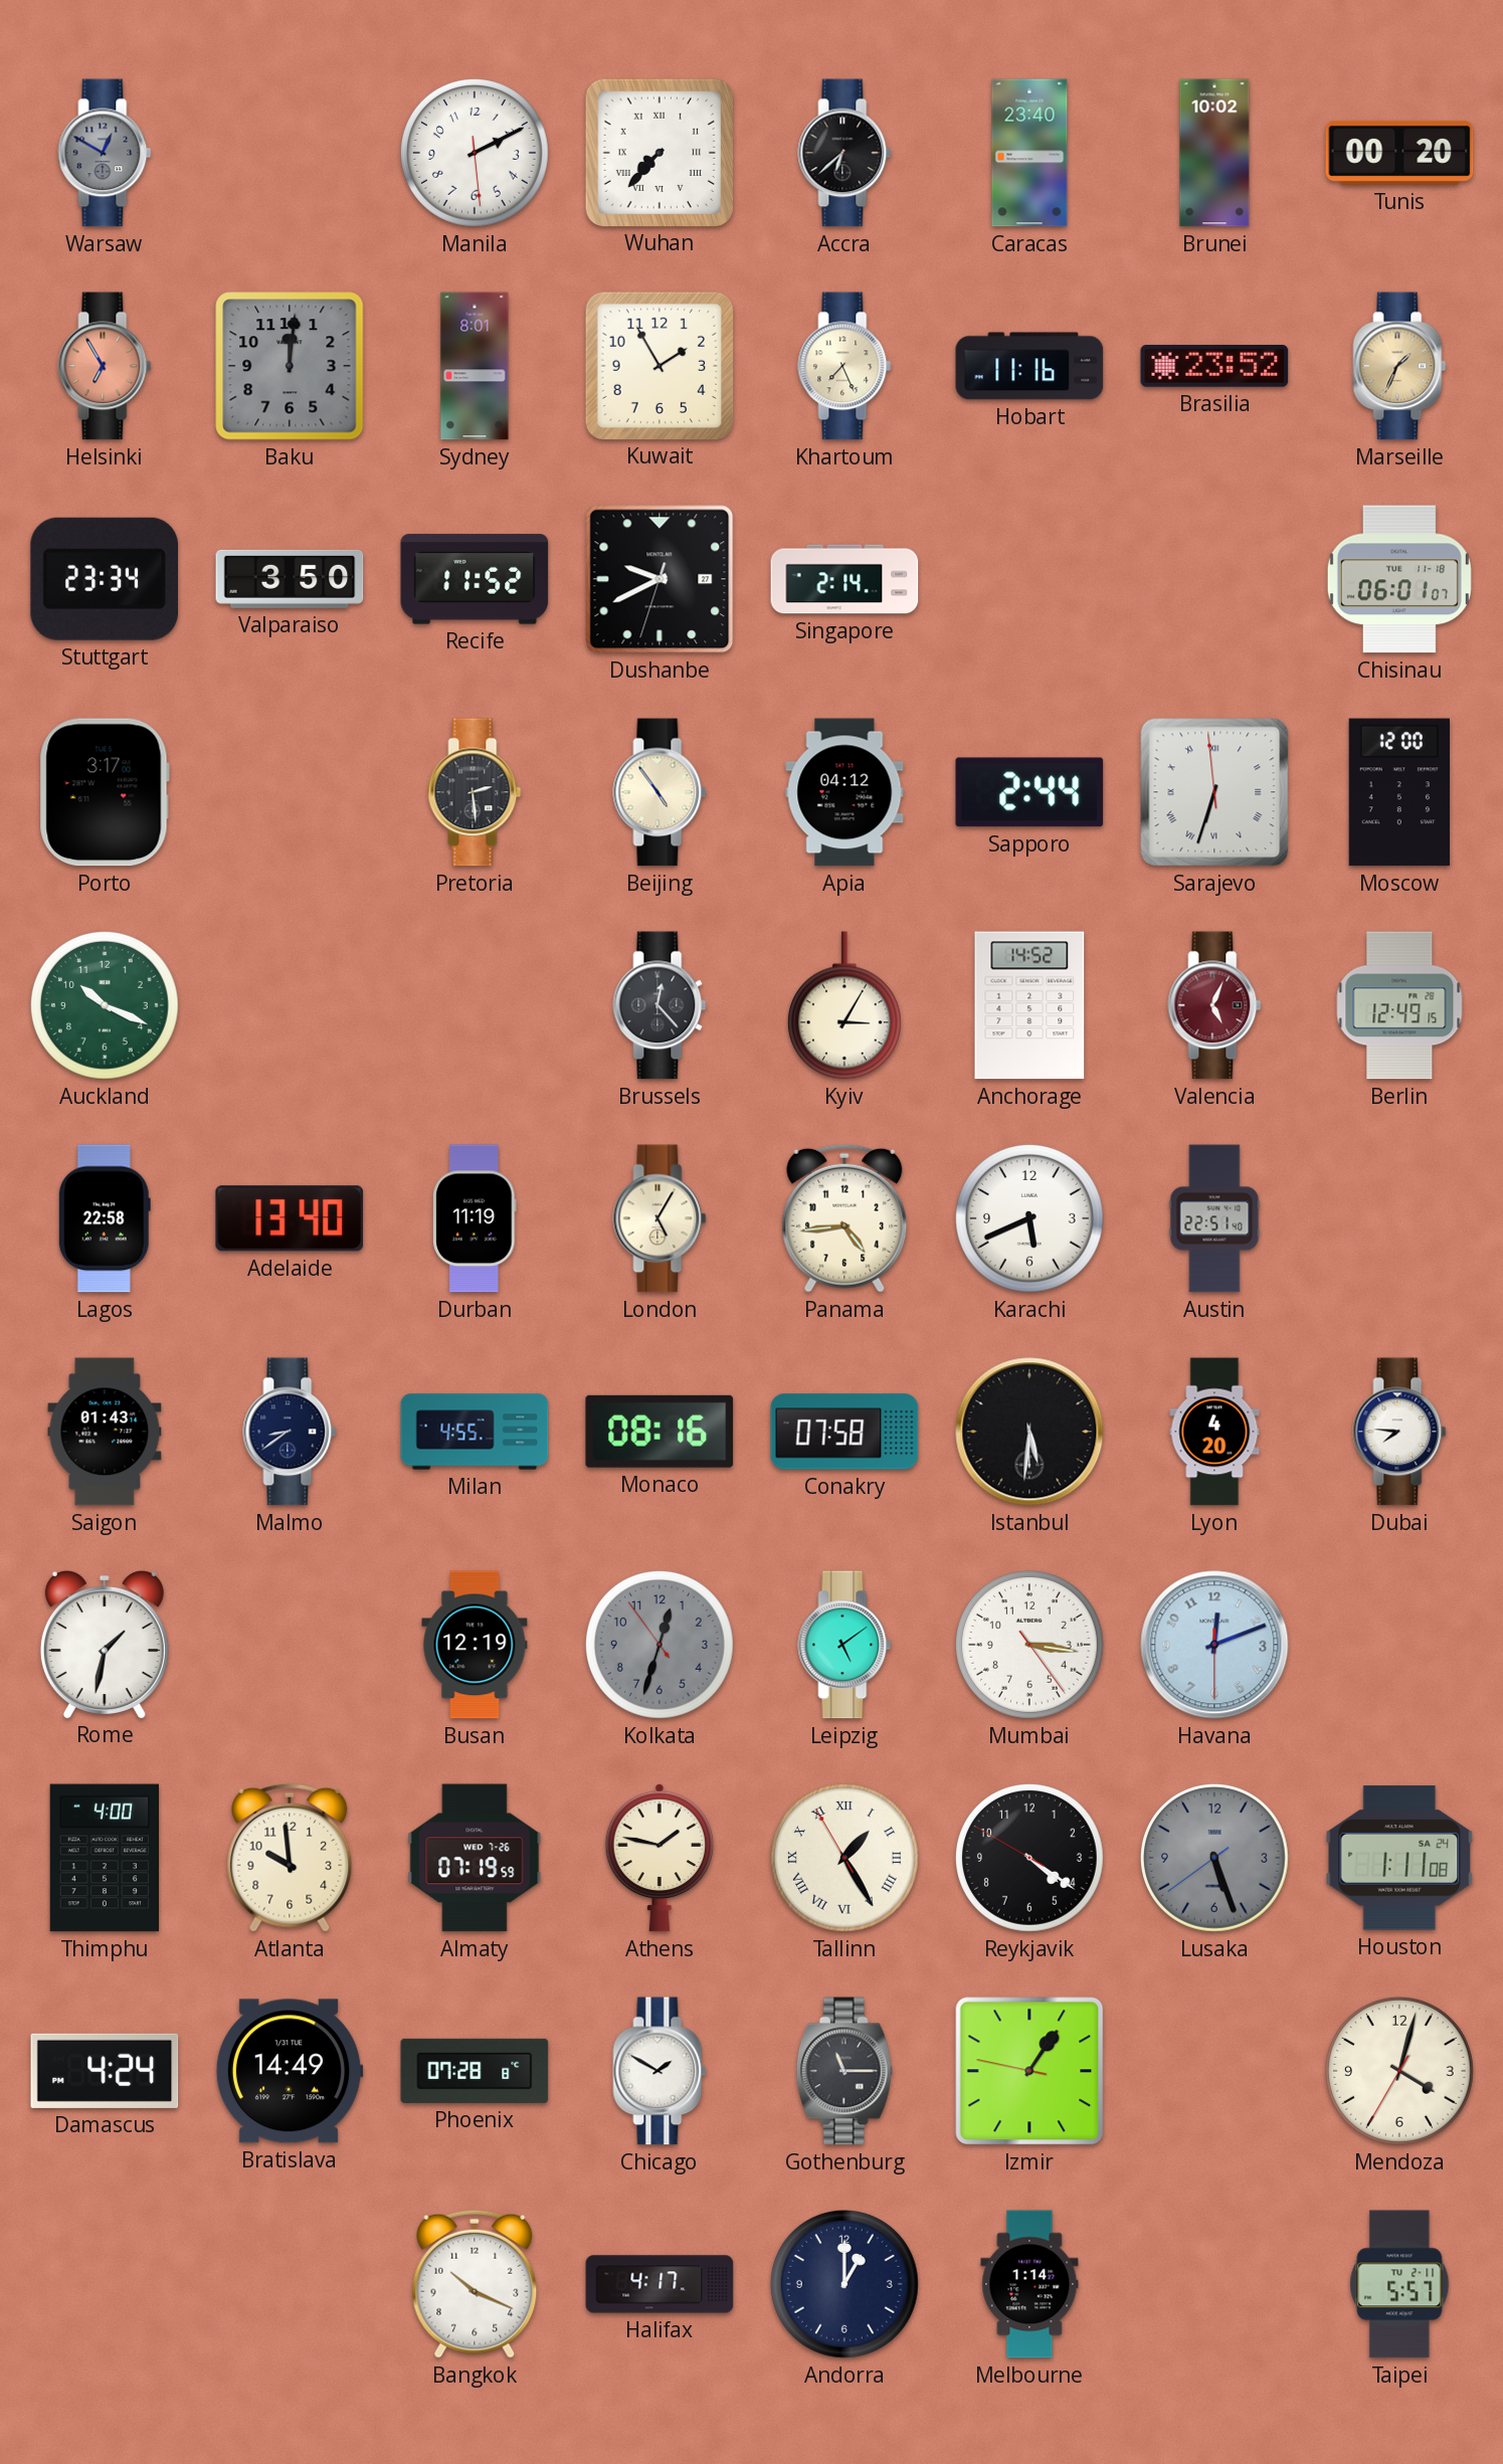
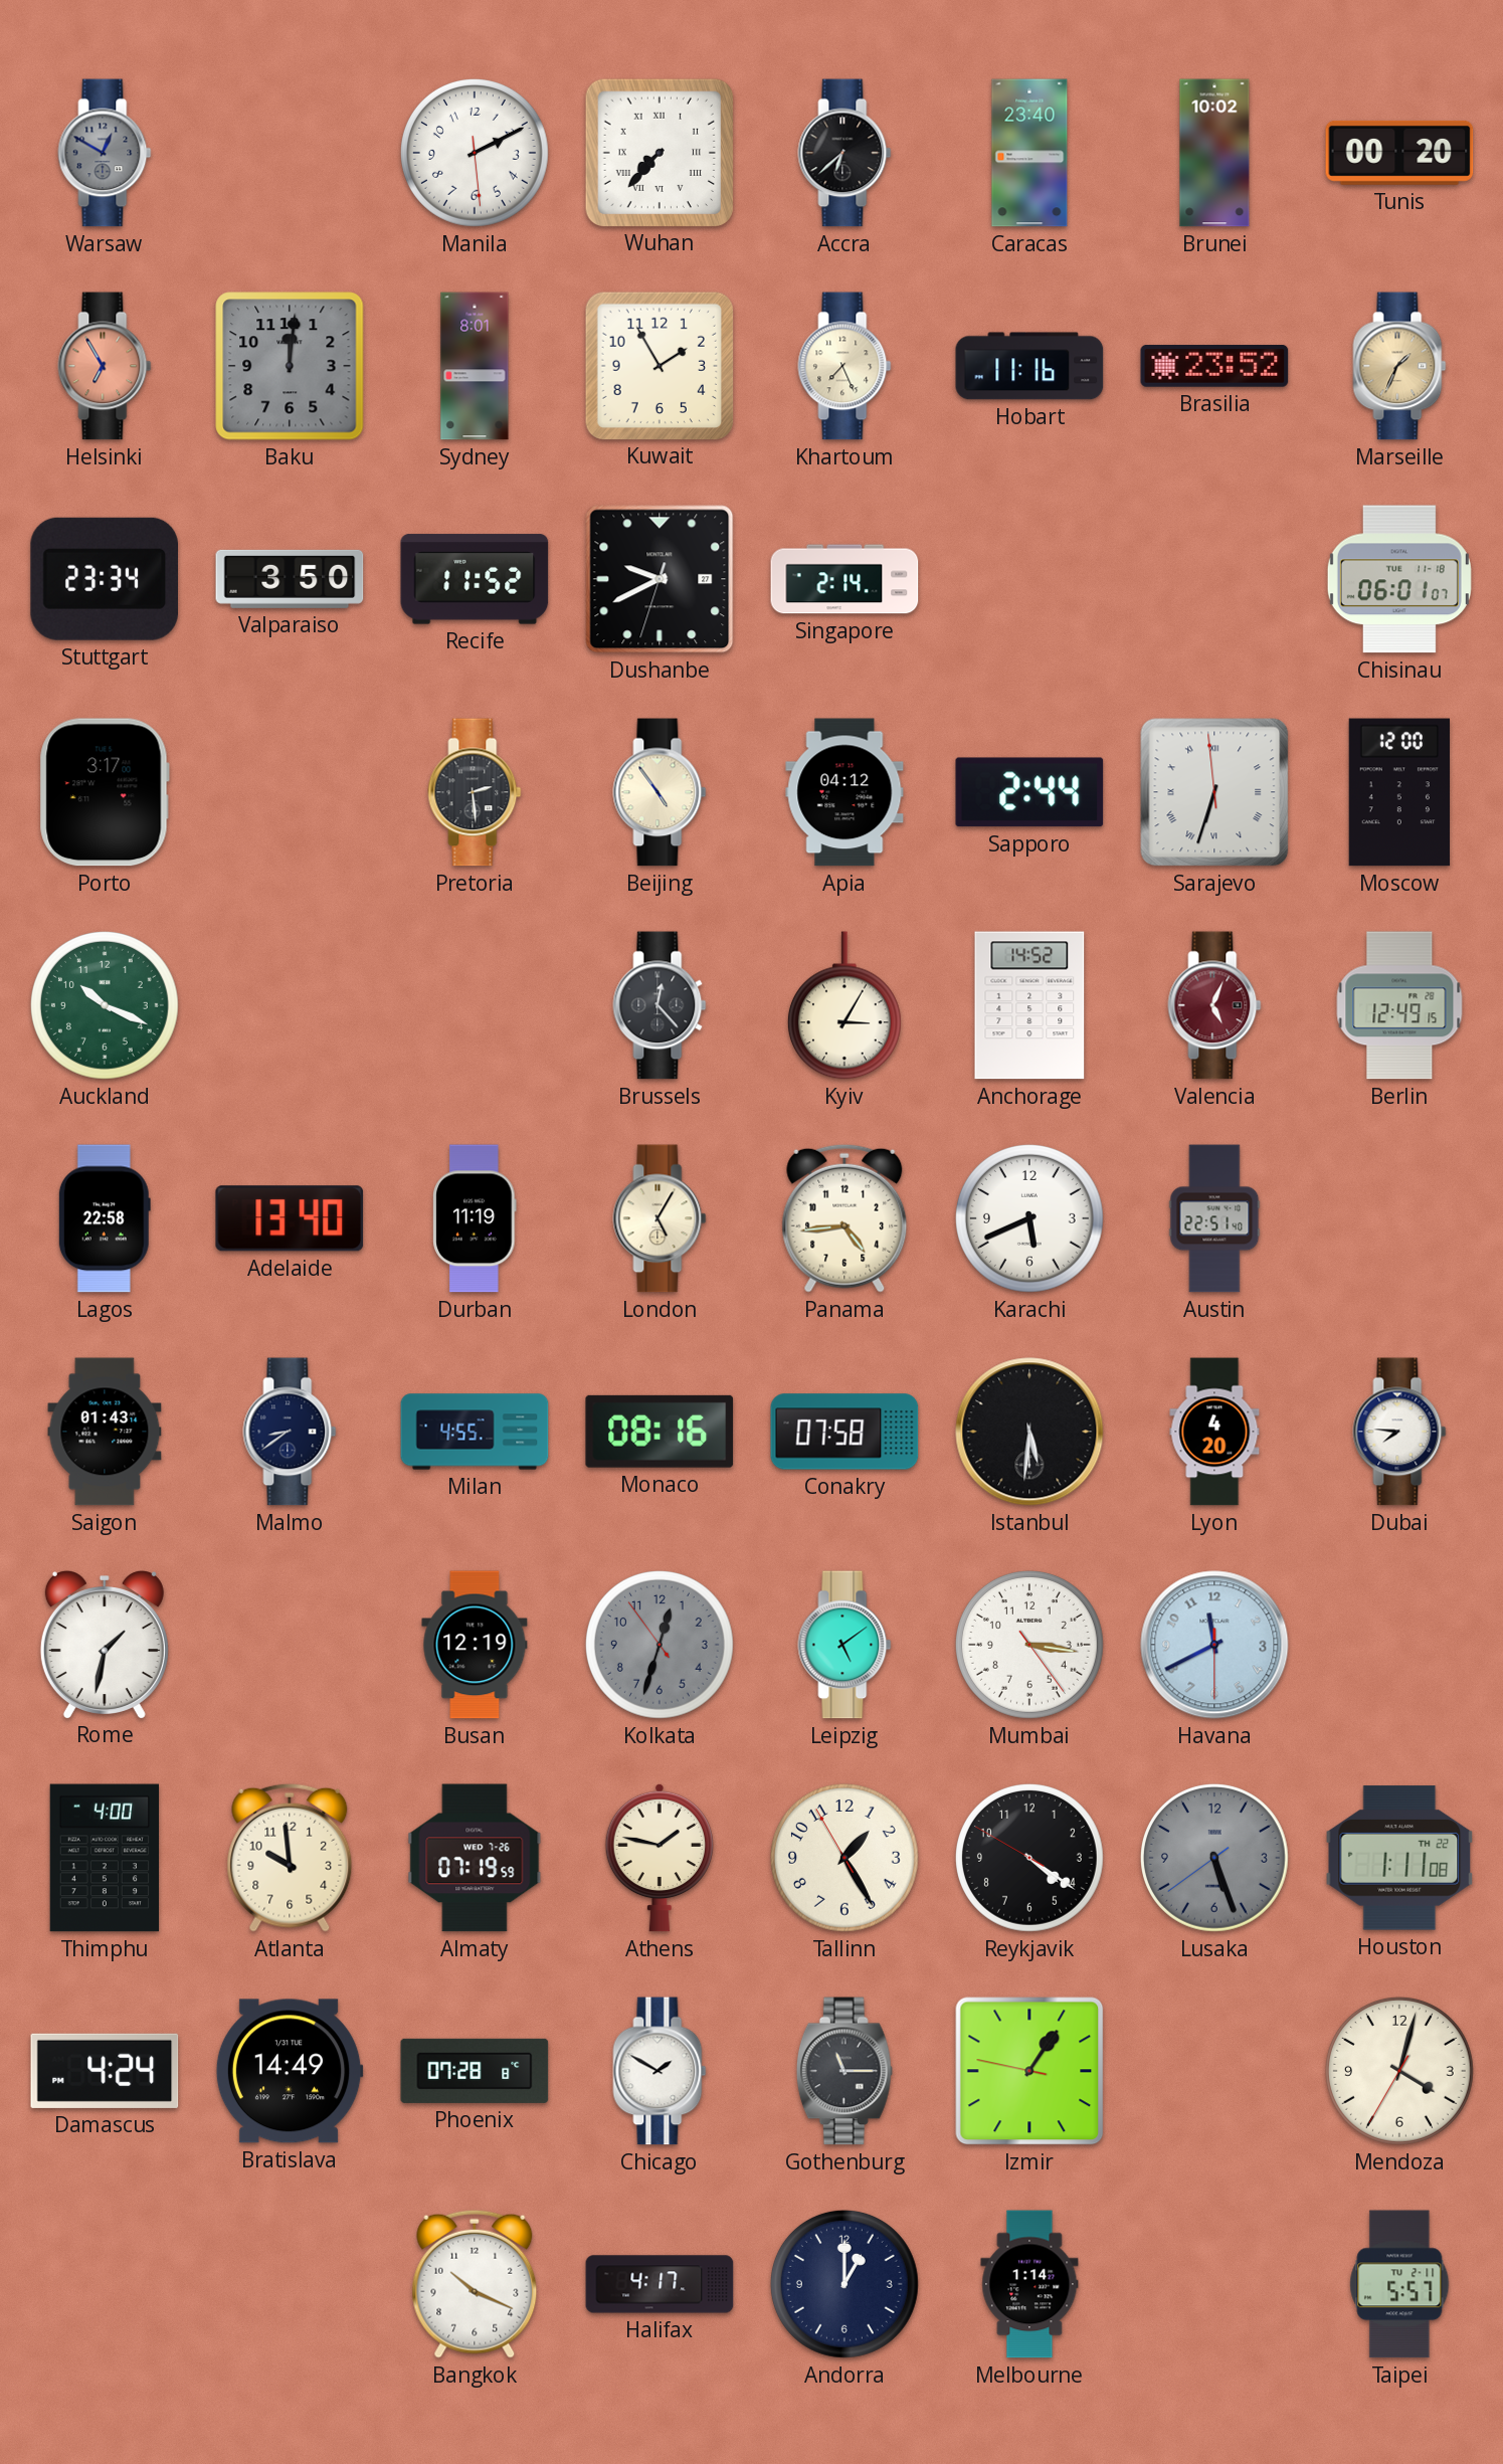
Havana: 12:11 -> 11:40 (1214, 1645)
Tallinn numerals: Roman -> Arabic (844, 1858)
Houston date: SA 24 -> TH 22 (1399, 1858)
